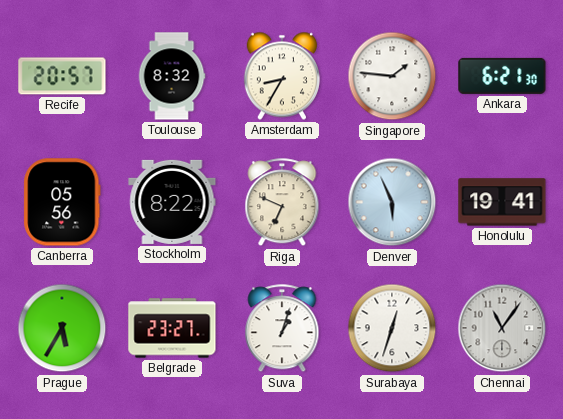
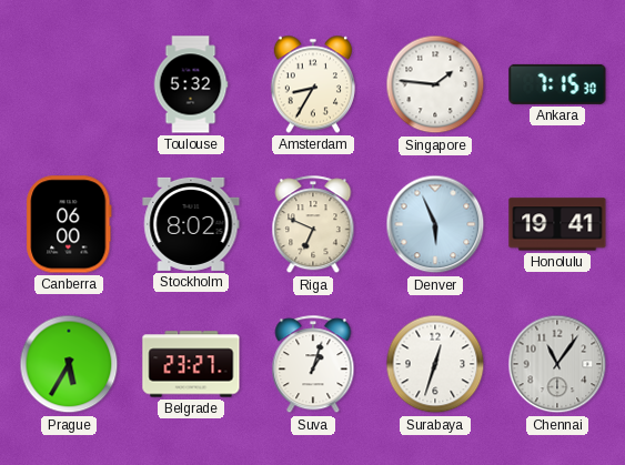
Recife: 20:57 -> none (62, 76)
Toulouse: 8:32 -> 5:32 (191, 84)
Ankara: 6:21 -> 7:15 (557, 84)
Canberra: 05:56 -> 06:00 (69, 224)
Stockholm: 8:22 -> 8:02 (191, 224)
